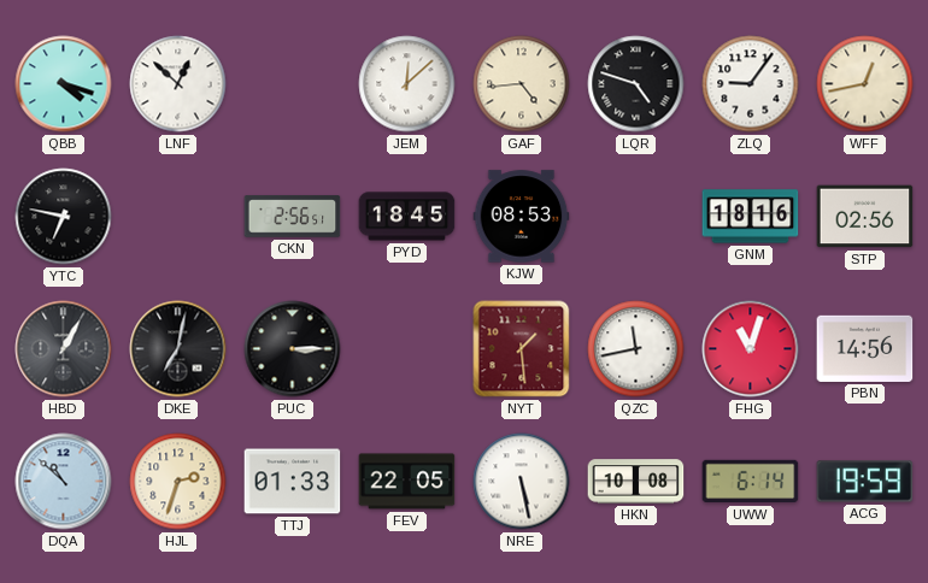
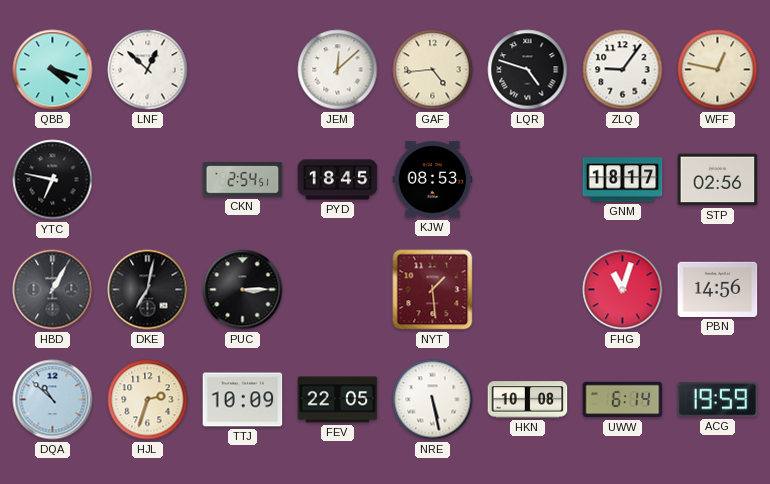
WFF: 12:43 -> 12:47 (718, 70)
CKN: 2:56 -> 2:54 (243, 180)
GNM: 18:16 -> 18:17 (623, 180)
QZC: 11:43 -> none (636, 349)
TTJ: 01:33 -> 10:09 (243, 400)
